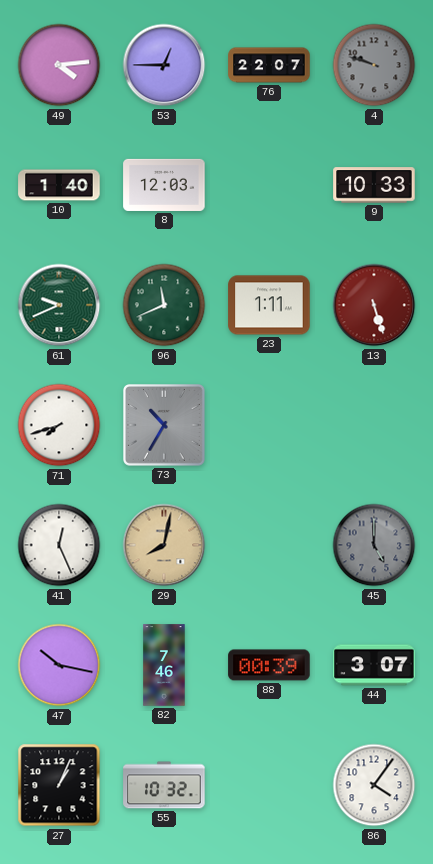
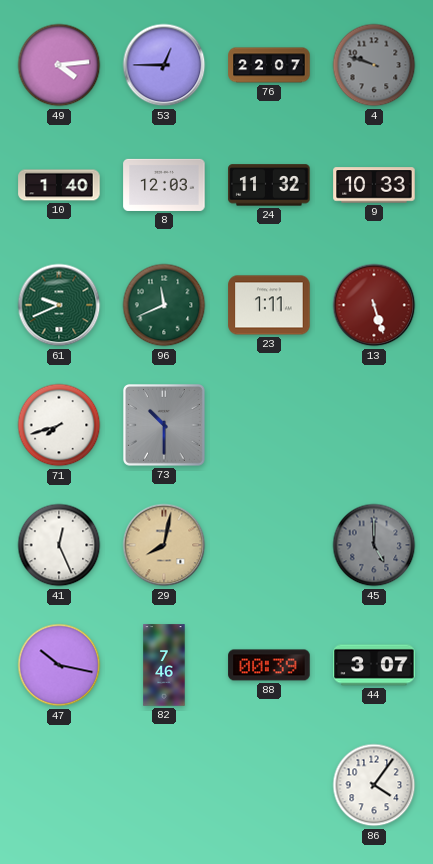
24: none -> 11:32 (269, 185)
73: 10:35 -> 10:30 (165, 426)
27: 1:04 -> none (59, 785)
55: 10:32 -> none (164, 785)
